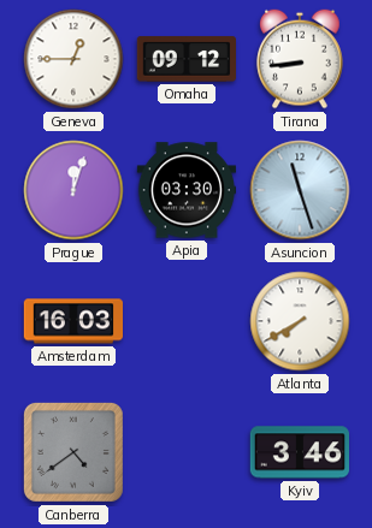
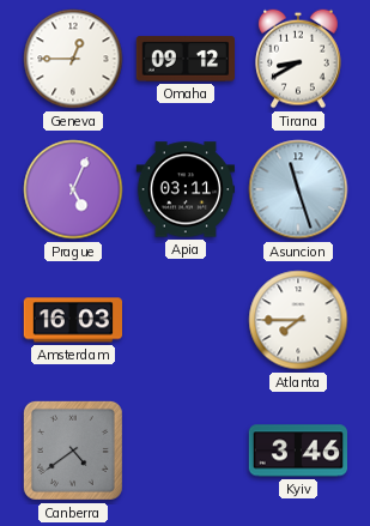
Tirana: 8:44 -> 8:40 (298, 59)
Prague: 12:03 -> 5:04 (73, 189)
Apia: 03:30 -> 03:11 (184, 189)
Atlanta: 7:40 -> 7:45 (298, 320)
